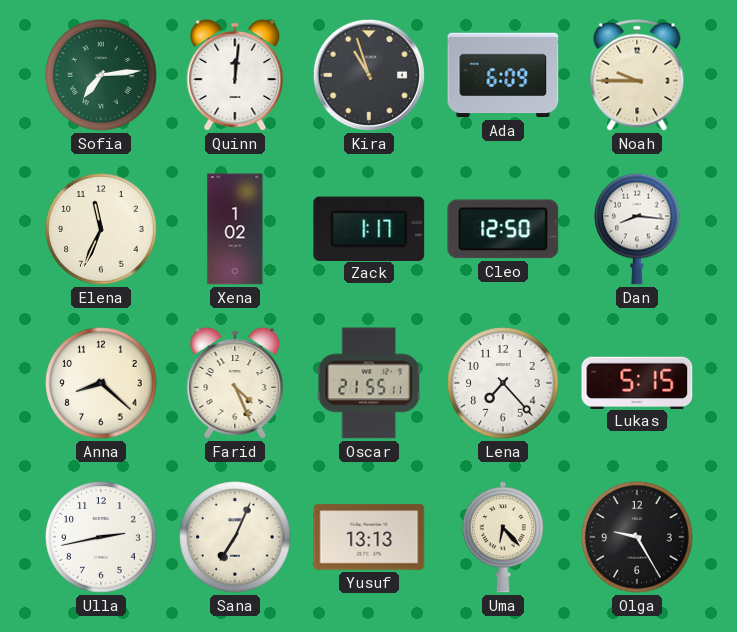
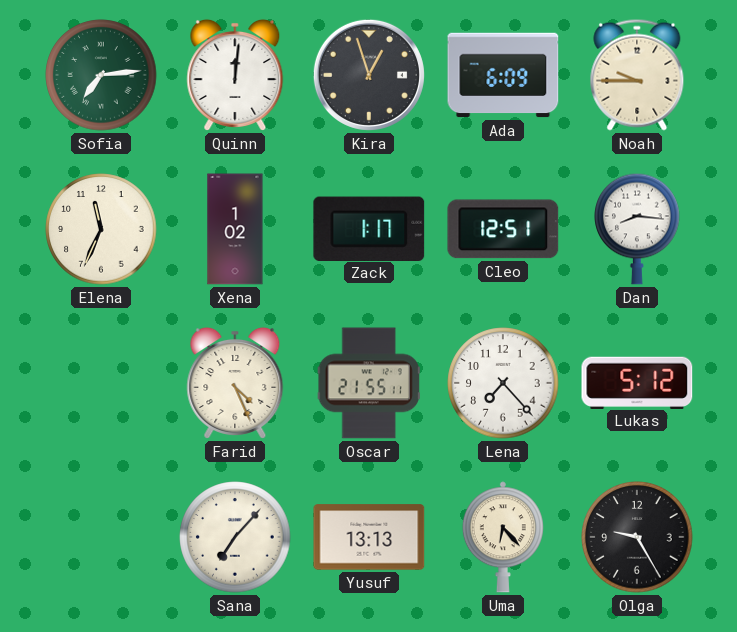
Kira: 10:57 -> 12:57 (369, 75)
Cleo: 12:50 -> 12:51 (503, 229)
Anna: 8:22 -> none (101, 383)
Lukas: 5:15 -> 5:12 (637, 382)
Ulla: 2:43 -> none (101, 537)
Sana: 7:04 -> 7:07 (235, 537)
